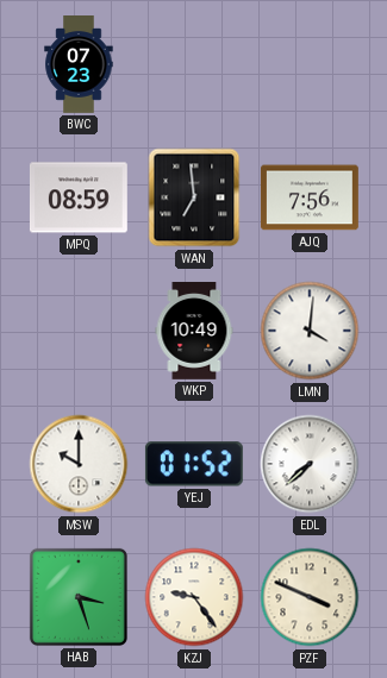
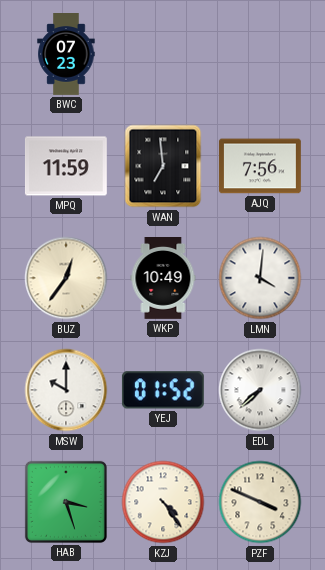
MPQ: 08:59 -> 11:59 (66, 166)
BUZ: none -> 12:36 (66, 278)
KZJ: 9:24 -> 4:24 (163, 502)
